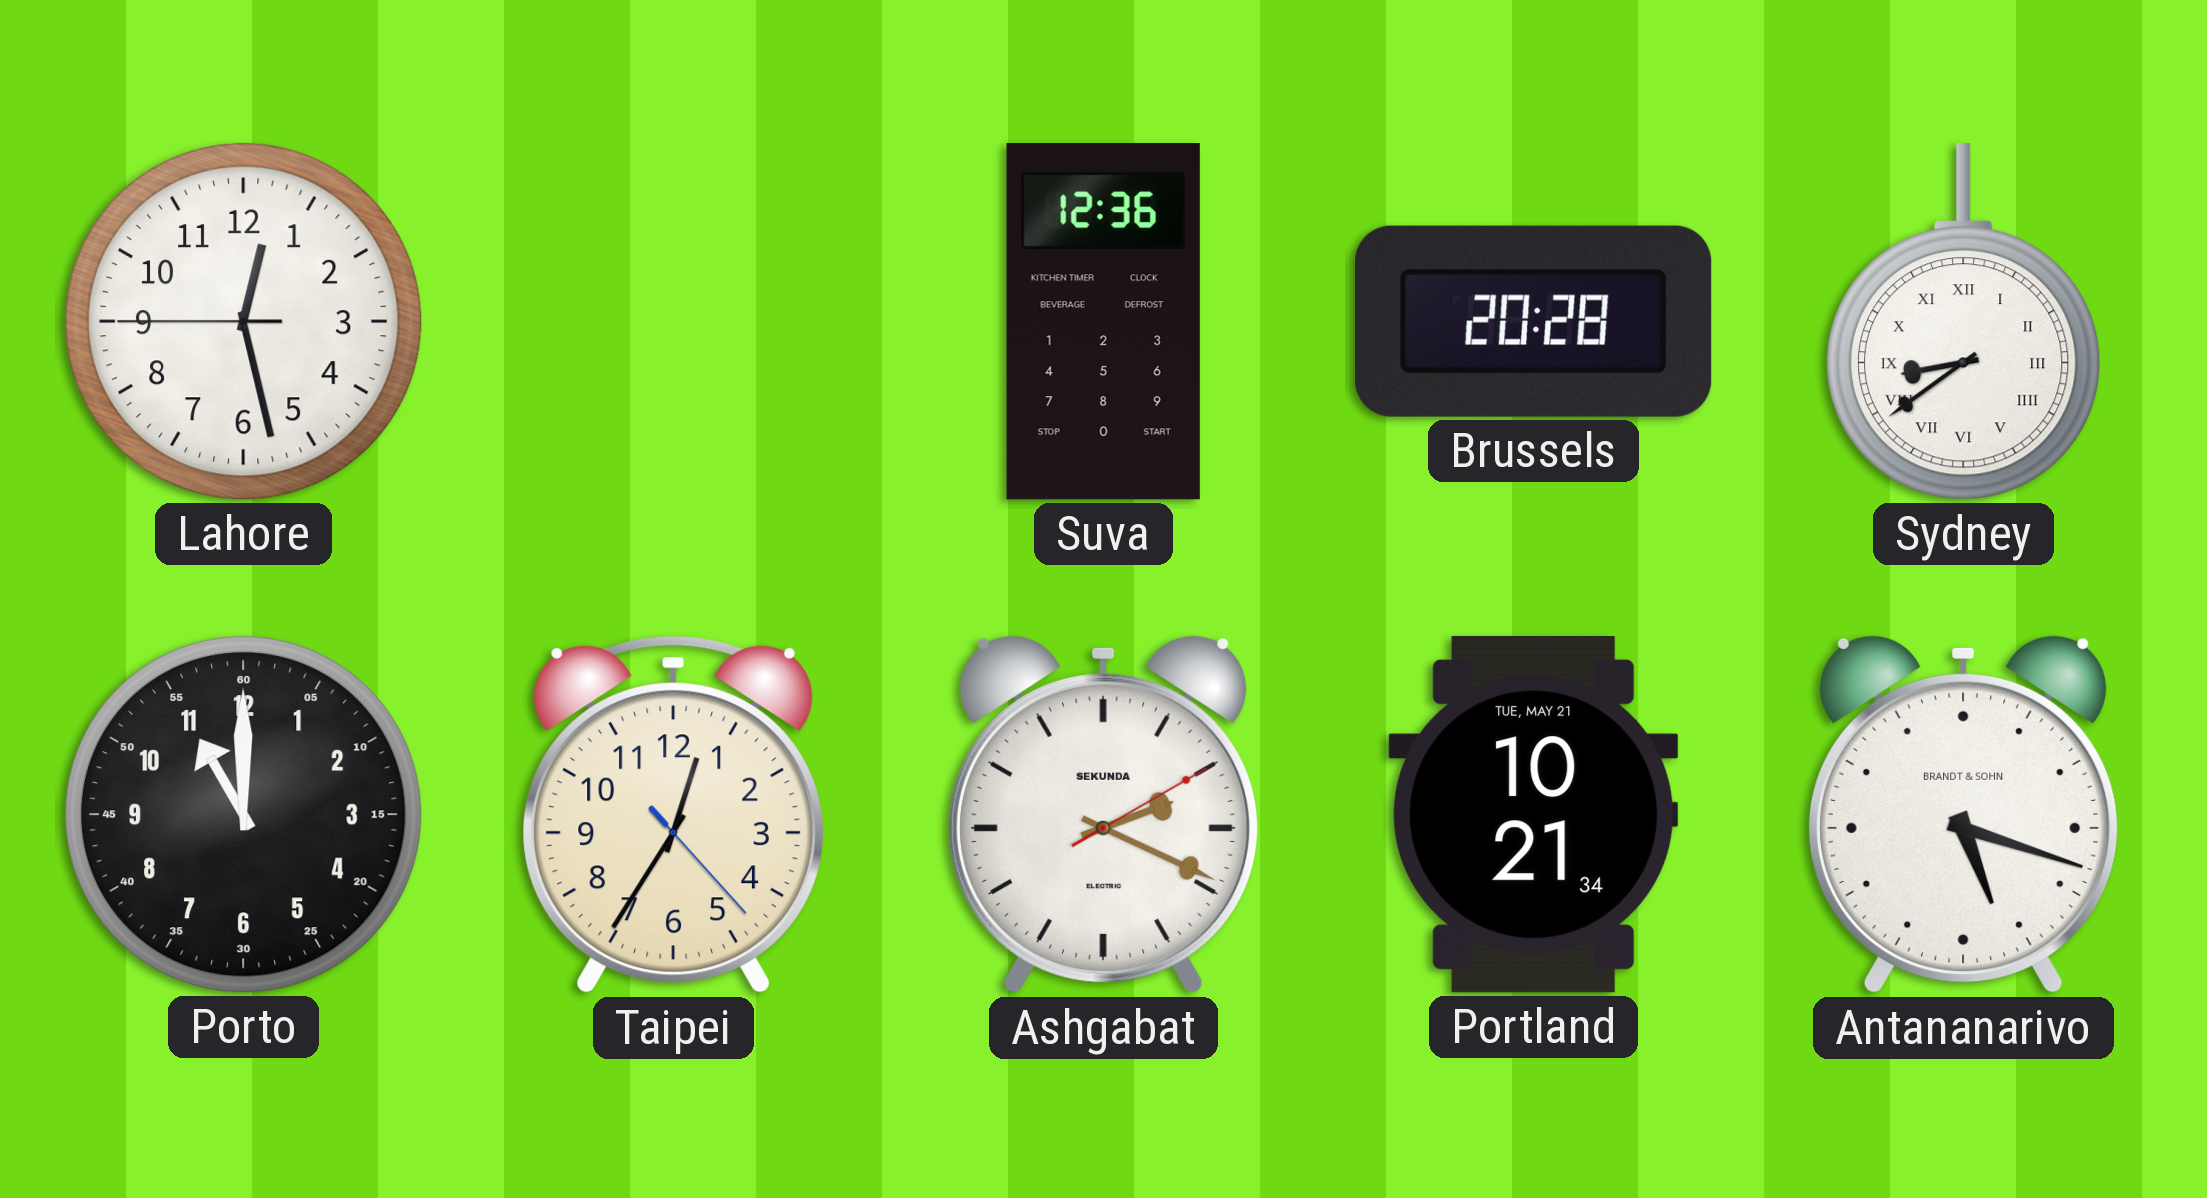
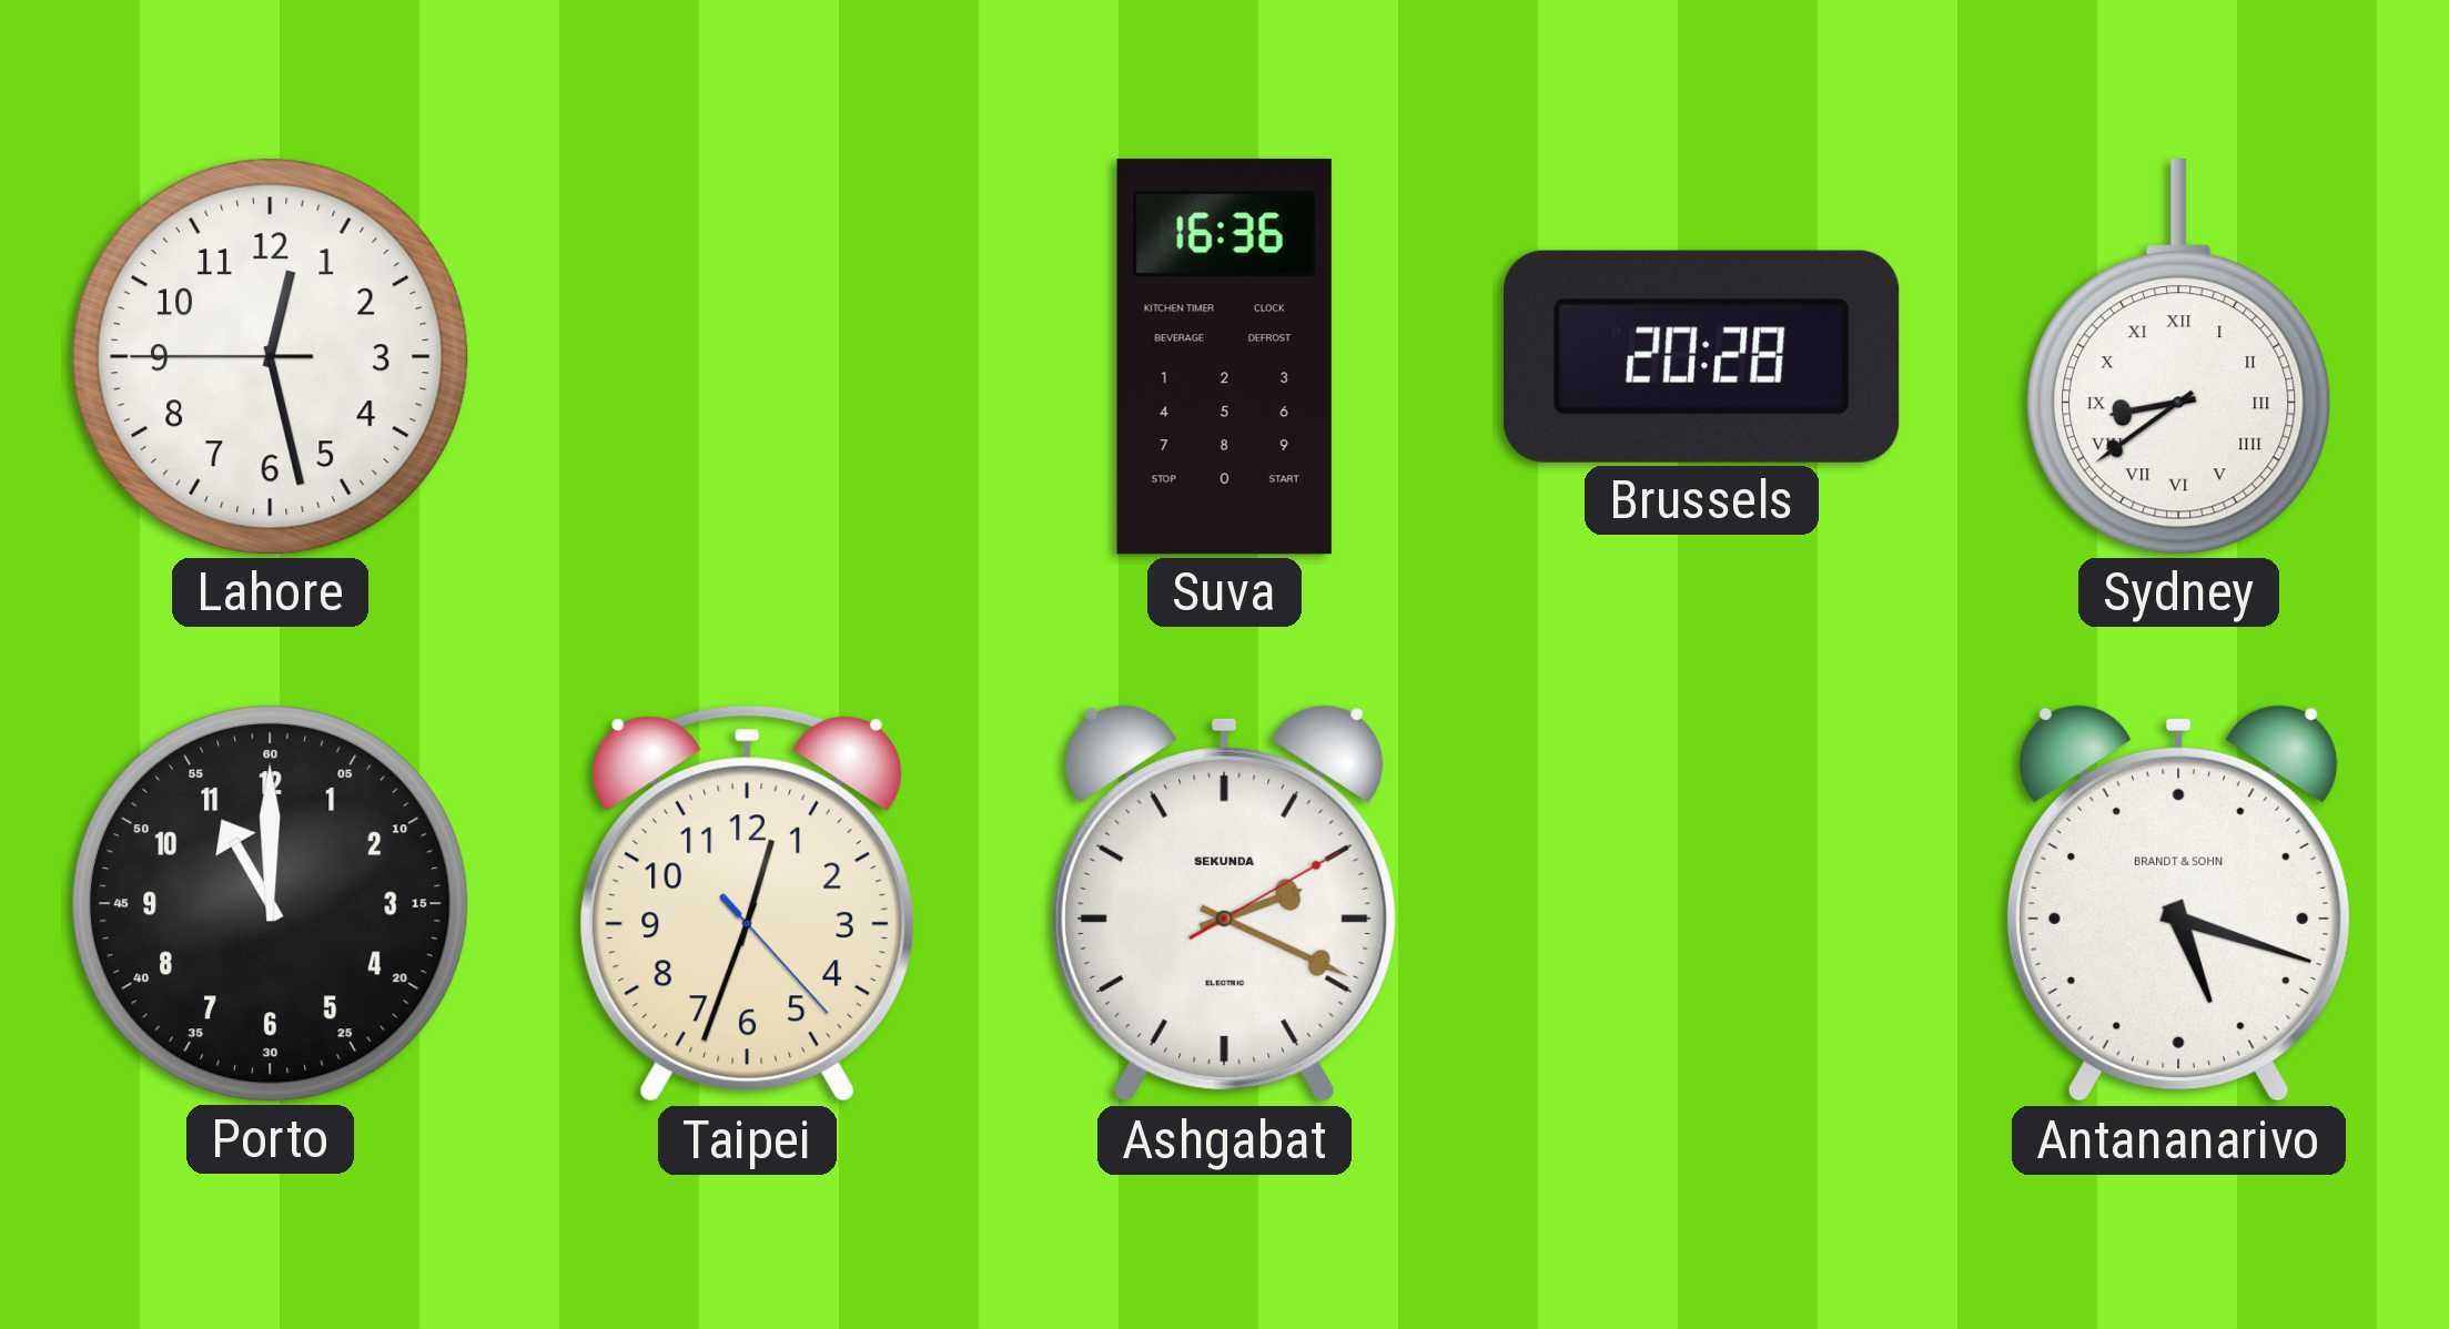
Suva: 12:36 -> 16:36 (1224, 357)
Taipei: 12:35 -> 12:33 (747, 904)
Portland: 10:21 -> none (1534, 815)
